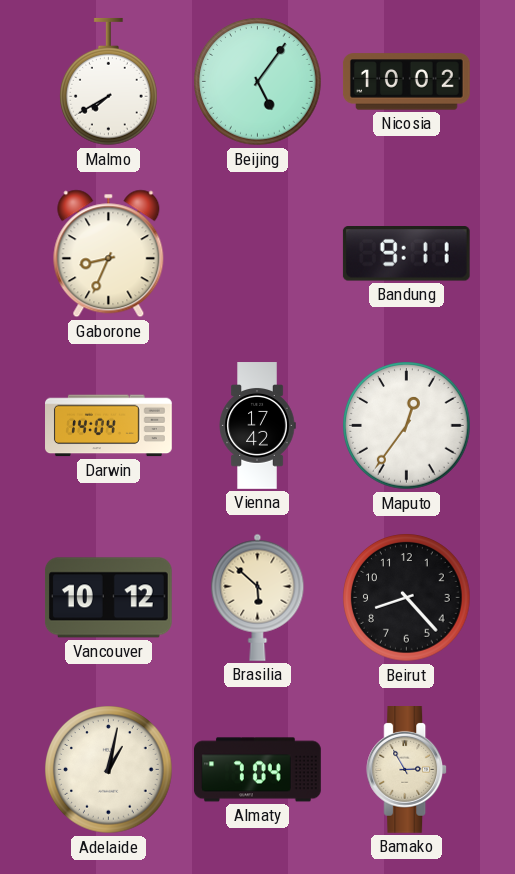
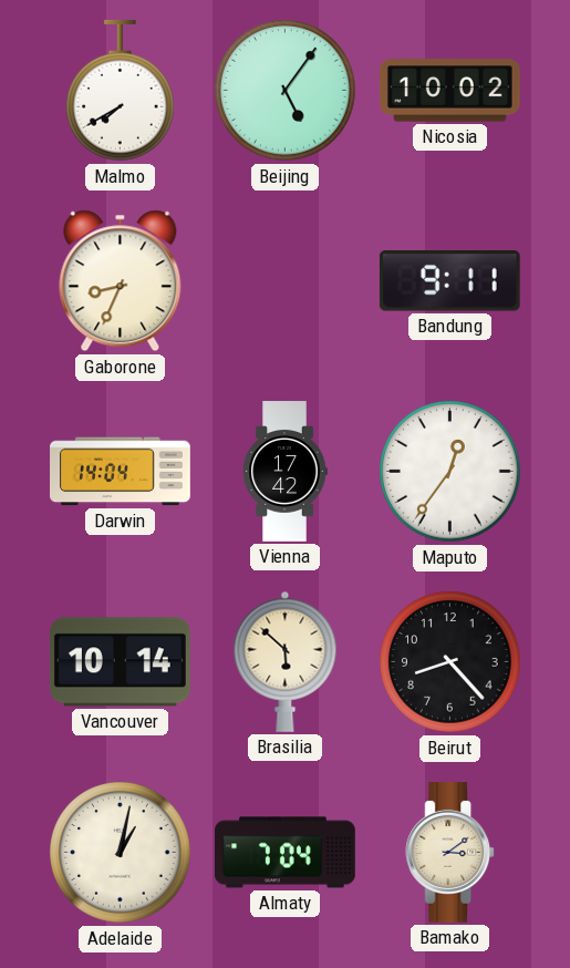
Vancouver: 10:12 -> 10:14 (120, 662)
Bamako: 2:55 -> 3:09 (450, 853)
